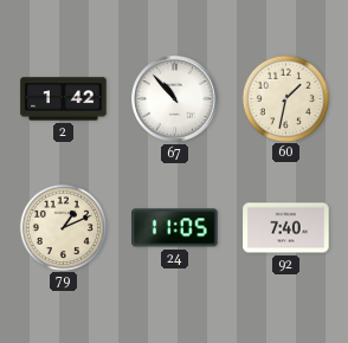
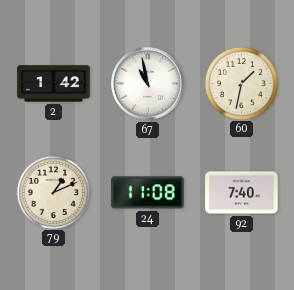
67: 10:53 -> 10:58 (148, 84)
24: 11:05 -> 11:08 (148, 193)
